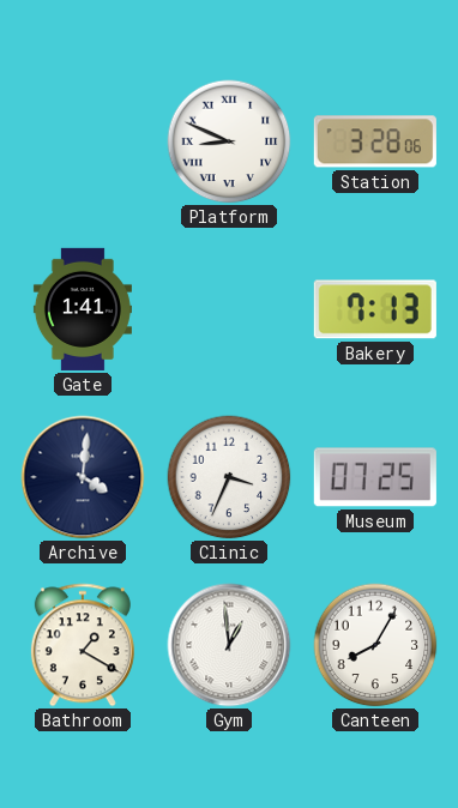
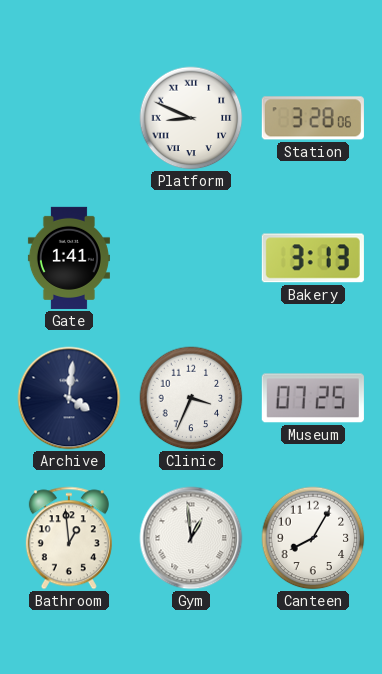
Bakery: 7:13 -> 3:13 (313, 258)
Bathroom: 1:20 -> 12:59 (69, 538)
